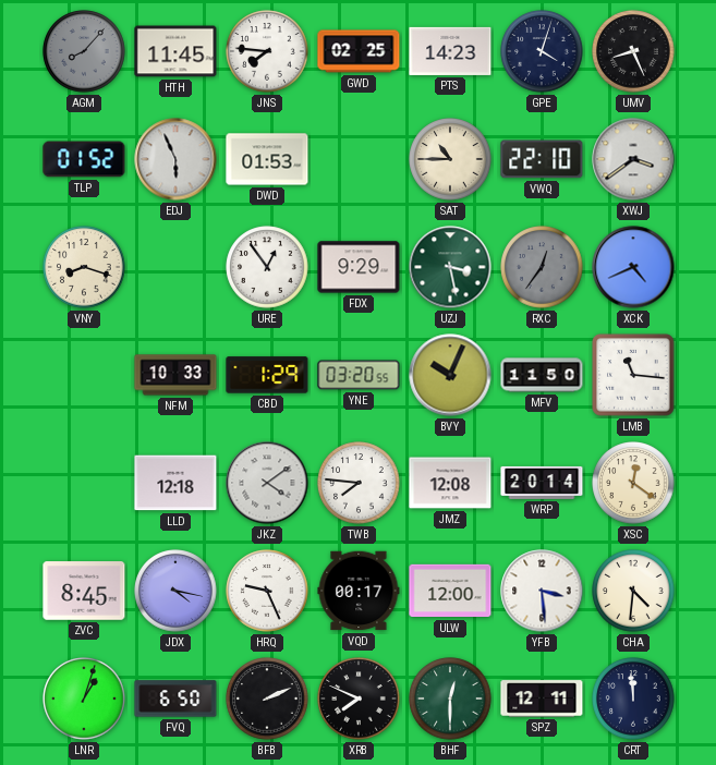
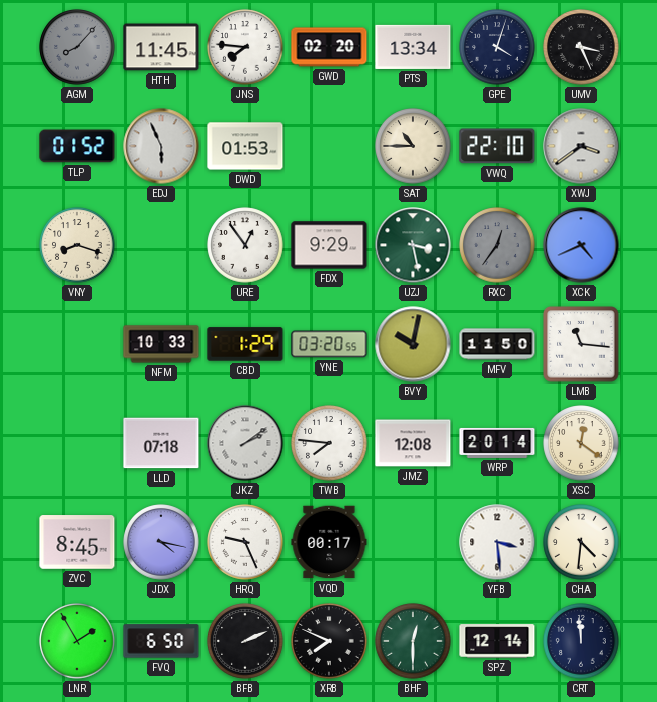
GWD: 02:25 -> 02:20 (329, 47)
PTS: 14:23 -> 13:34 (413, 47)
UMV: 8:26 -> 3:26 (581, 47)
BVY: 10:04 -> 10:02 (413, 344)
LLD: 12:18 -> 07:18 (161, 443)
JKZ: 4:09 -> 2:09 (245, 443)
ULW: 12:00 -> none (450, 591)
LNR: 1:03 -> 1:55 (77, 641)
SPZ: 12:11 -> 12:14 (497, 641)
